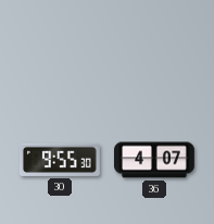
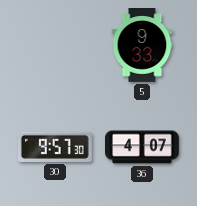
5: none -> 9:33 (142, 46)
30: 9:55 -> 9:57 (55, 147)
